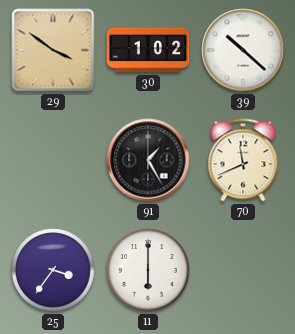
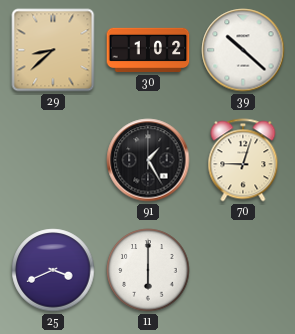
29: 3:51 -> 8:38 (53, 50)
70: 11:41 -> 9:03 (243, 160)
25: 3:36 -> 3:41 (53, 270)
